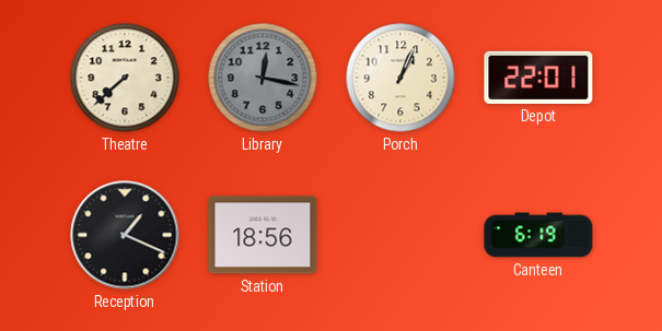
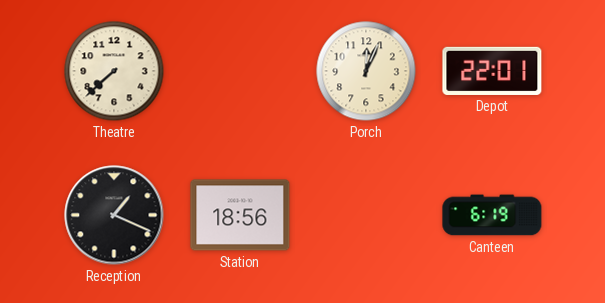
Library: 12:17 -> none (263, 78)
Porch: 1:04 -> 12:04 (366, 71)
